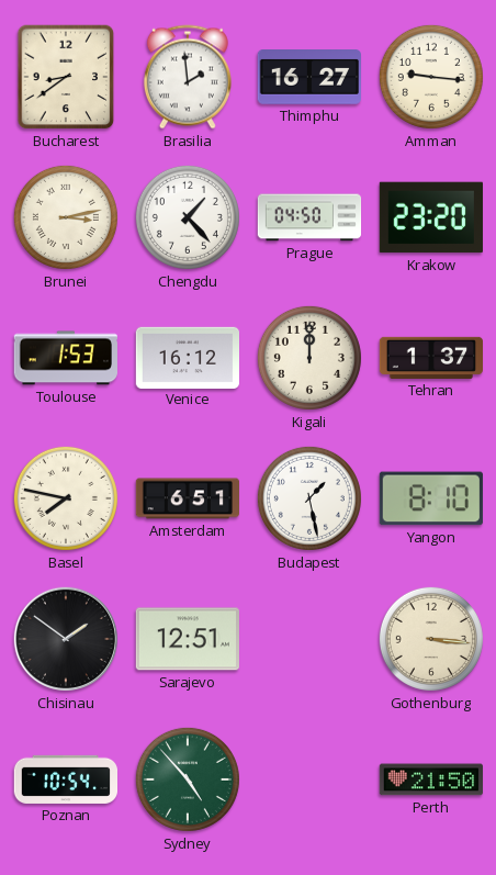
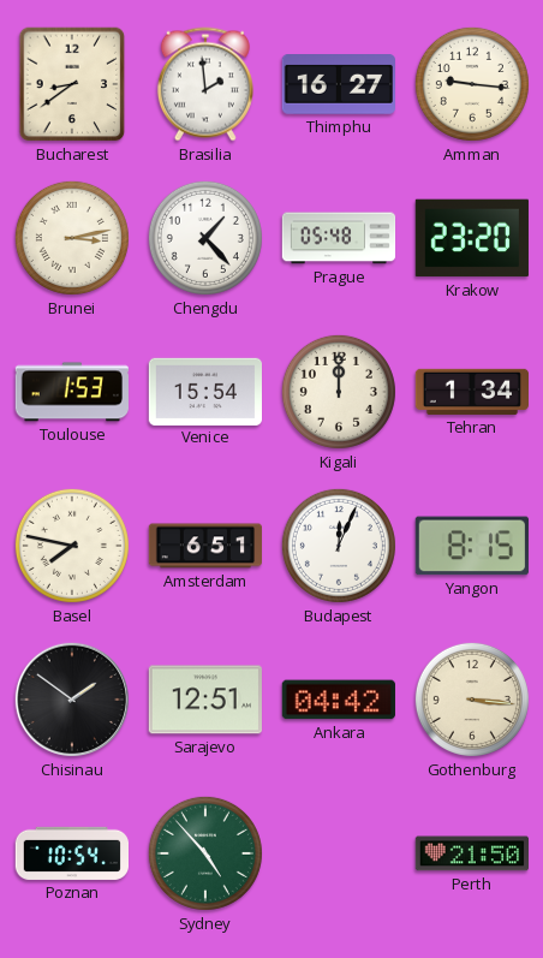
Prague: 04:50 -> 05:48 (339, 238)
Venice: 16:12 -> 15:54 (204, 391)
Tehran: 1:37 -> 1:34 (471, 392)
Budapest: 1:28 -> 12:04 (339, 546)
Yangon: 8:10 -> 8:15 (472, 546)
Ankara: none -> 04:42 (338, 700)
